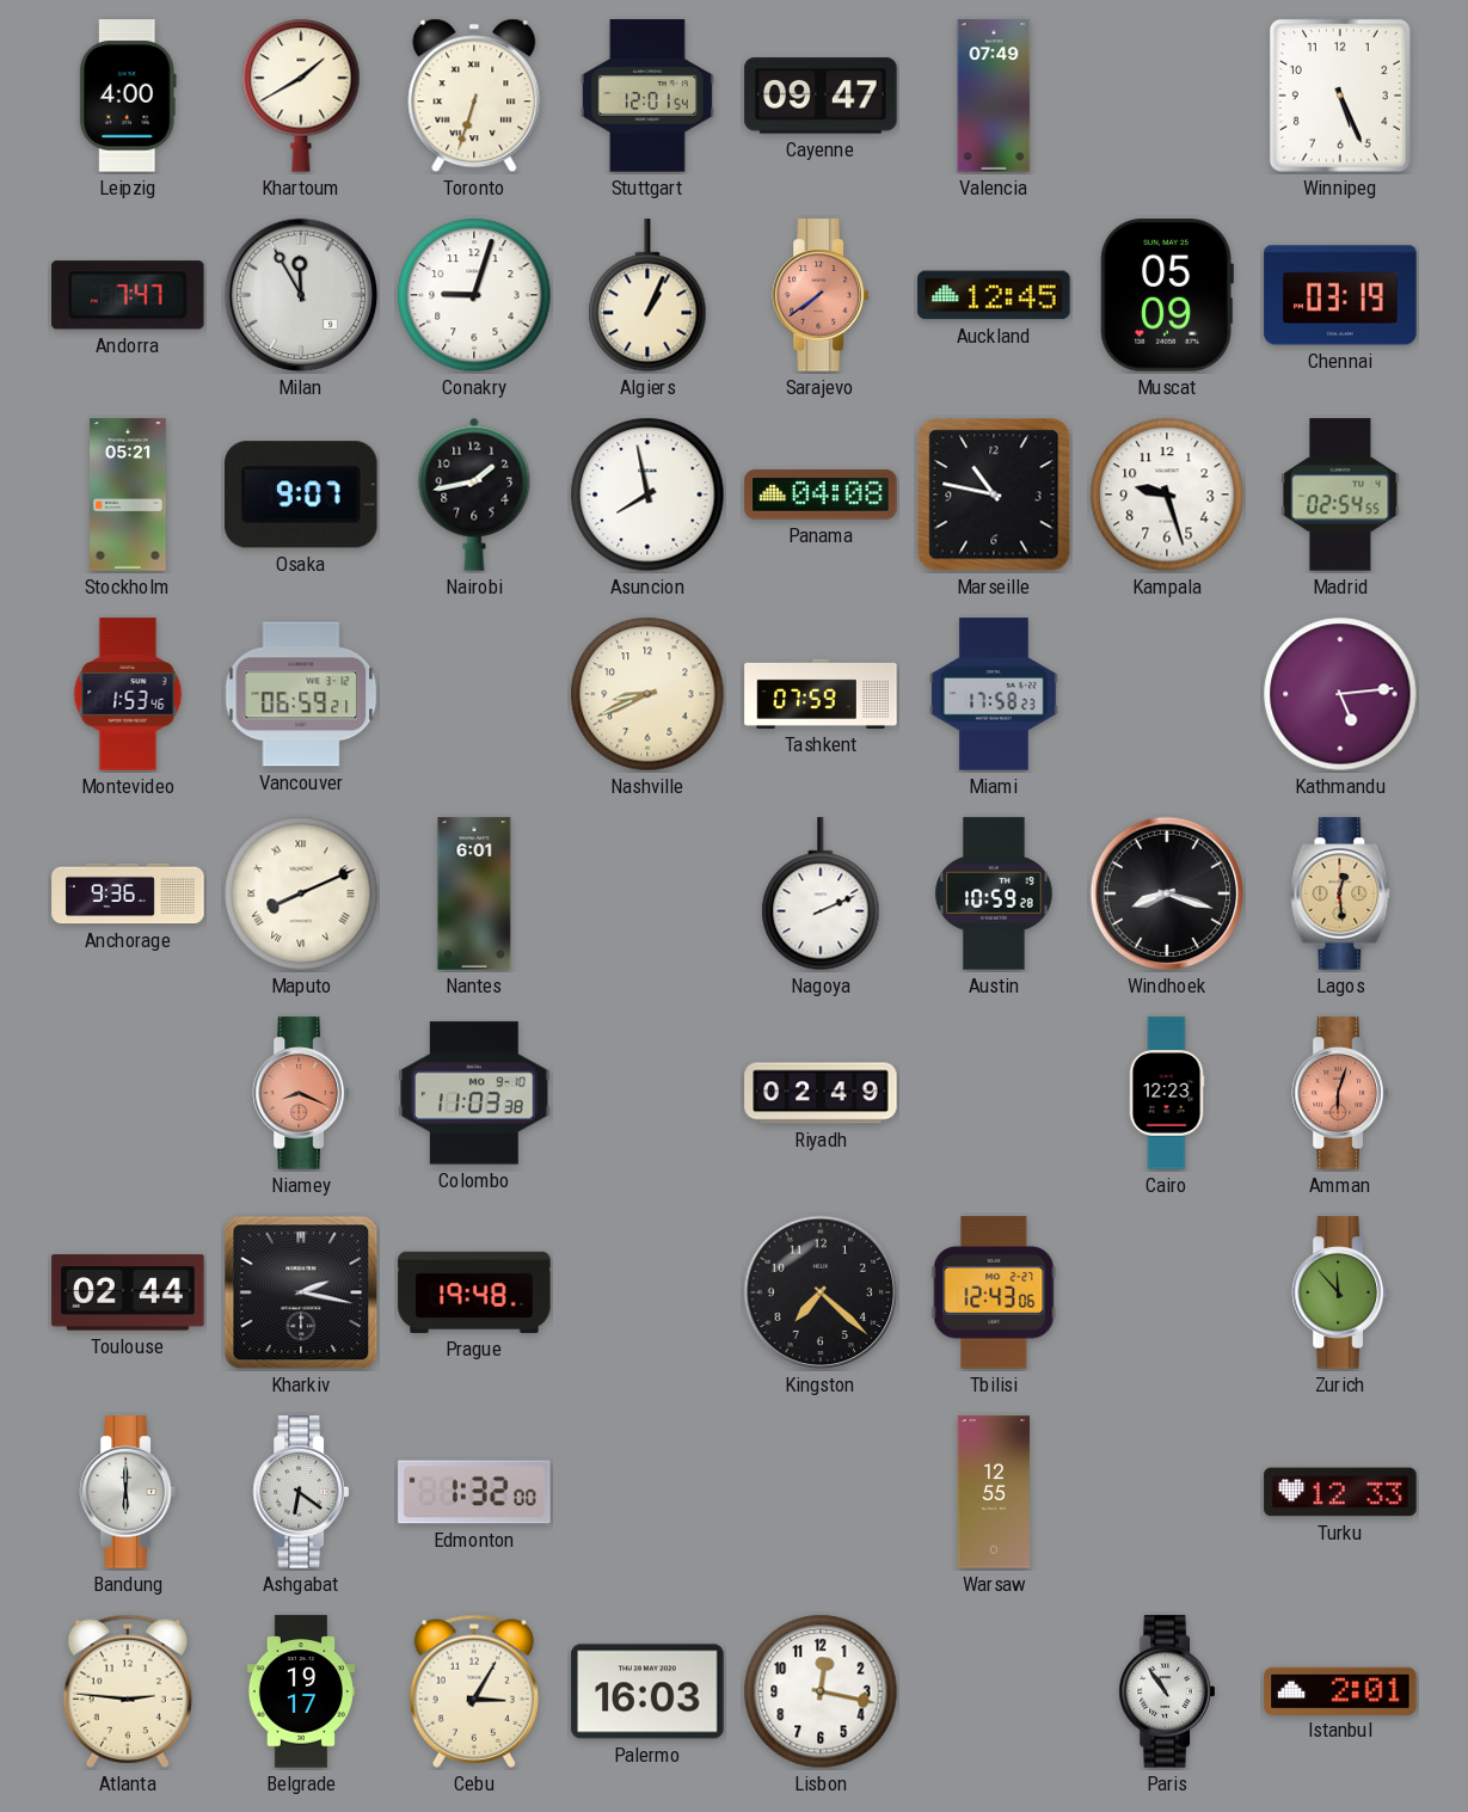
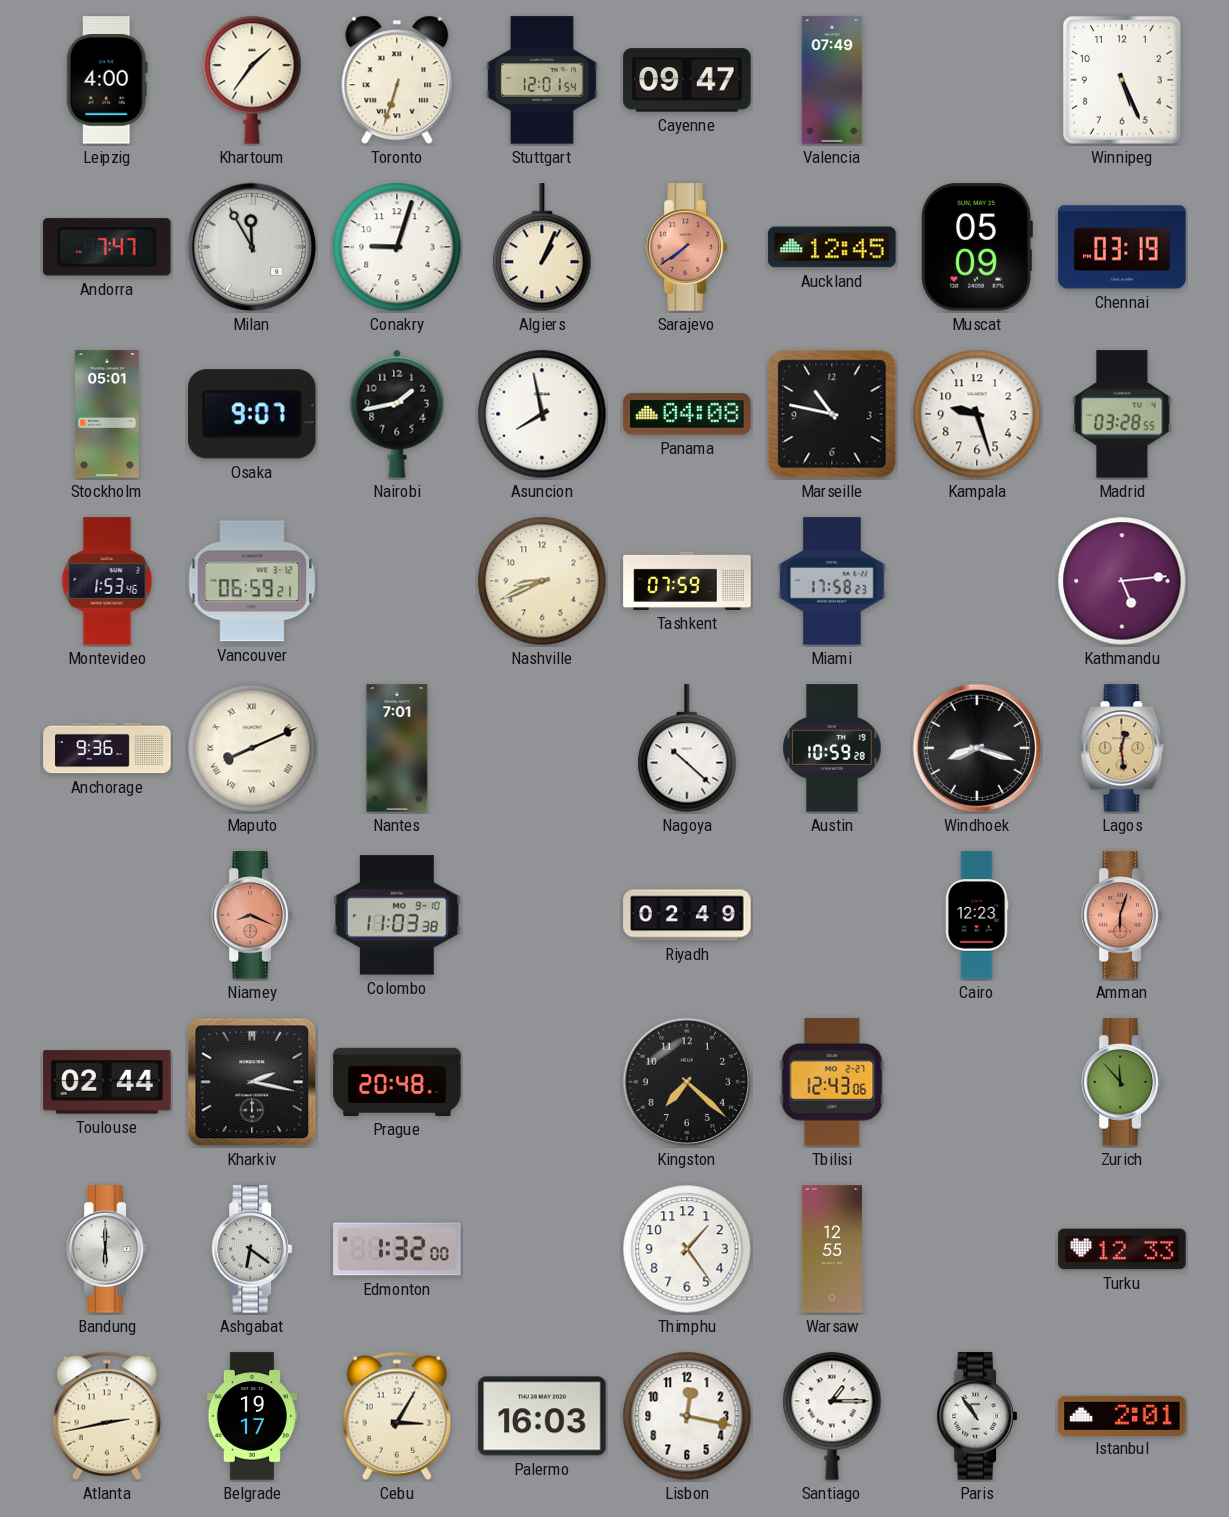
Khartoum: 1:40 -> 1:36 (252, 80)
Stockholm: 05:21 -> 05:01 (108, 414)
Madrid: 02:54 -> 03:28 (1122, 414)
Nantes: 6:01 -> 7:01 (397, 748)
Nagoya: 2:11 -> 10:22 (687, 749)
Prague: 19:48 -> 20:48 (397, 1082)
Thimphu: none -> 1:24 (687, 1249)
Atlanta: 2:46 -> 2:43 (106, 1416)
Santiago: none -> 1:15 (832, 1416)
